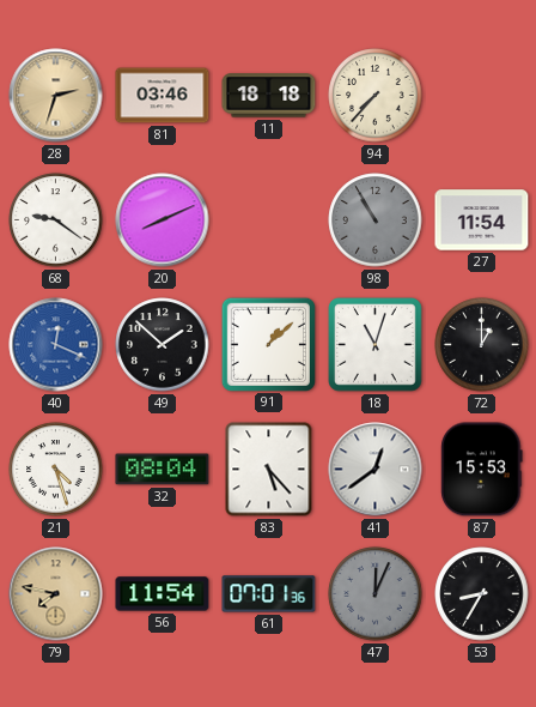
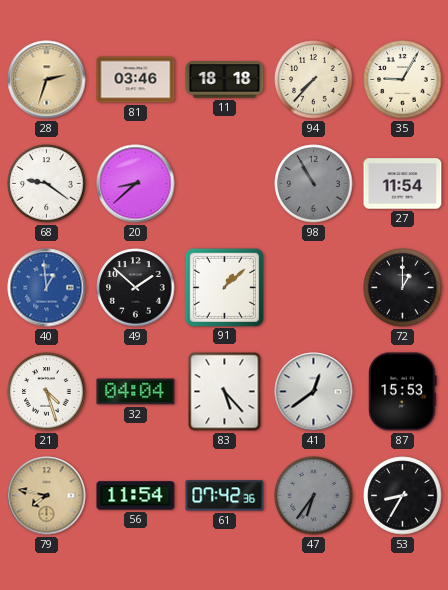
35: none -> 9:05 (403, 80)
20: 8:11 -> 8:38 (136, 184)
40: 12:19 -> 12:59 (47, 288)
18: 11:03 -> none (376, 345)
32: 08:04 -> 04:04 (136, 392)
61: 07:01 -> 07:42 (225, 496)
47: 12:04 -> 6:36 (314, 496)
